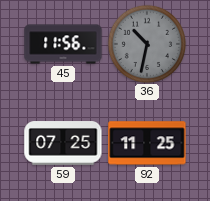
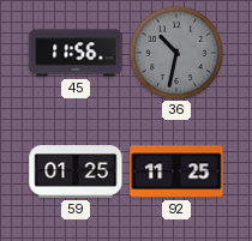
59: 07:25 -> 01:25 (76, 171)
